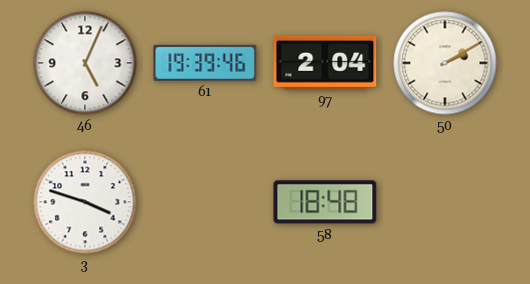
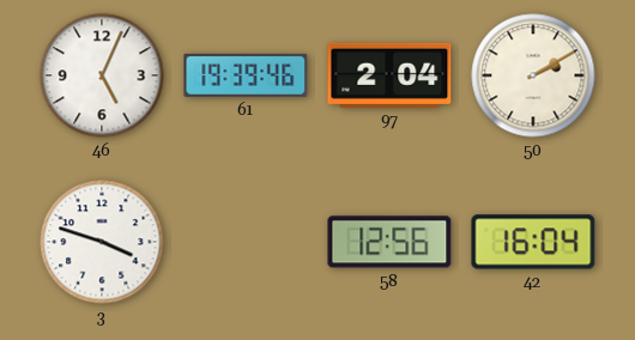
58: 18:48 -> 12:56 (389, 242)
42: none -> 16:04 (533, 242)
